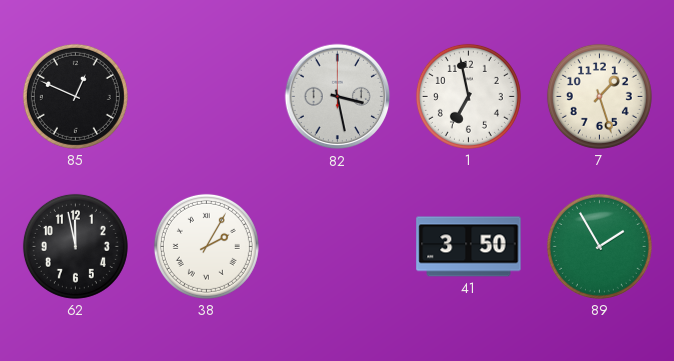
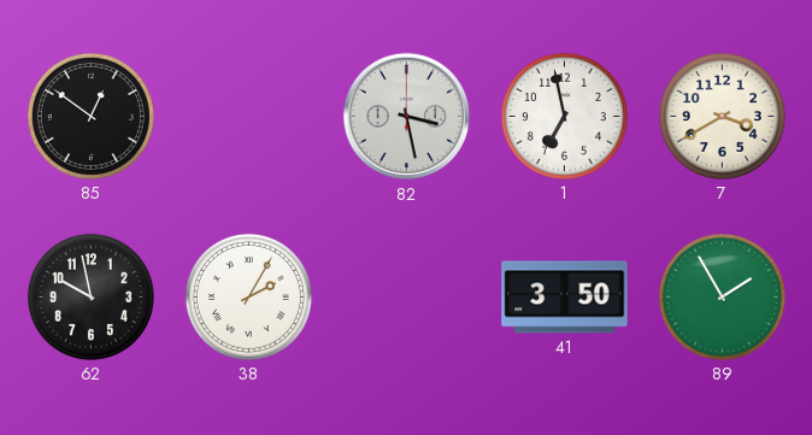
85: 12:49 -> 12:51 (90, 116)
7: 1:27 -> 3:40 (722, 116)
62: 11:58 -> 9:58 (90, 296)
